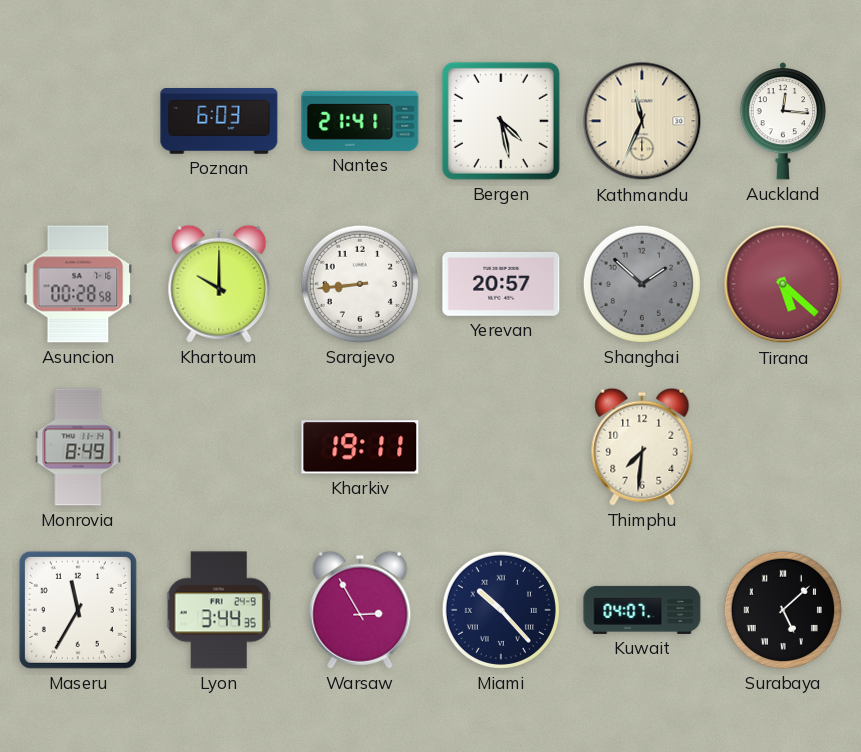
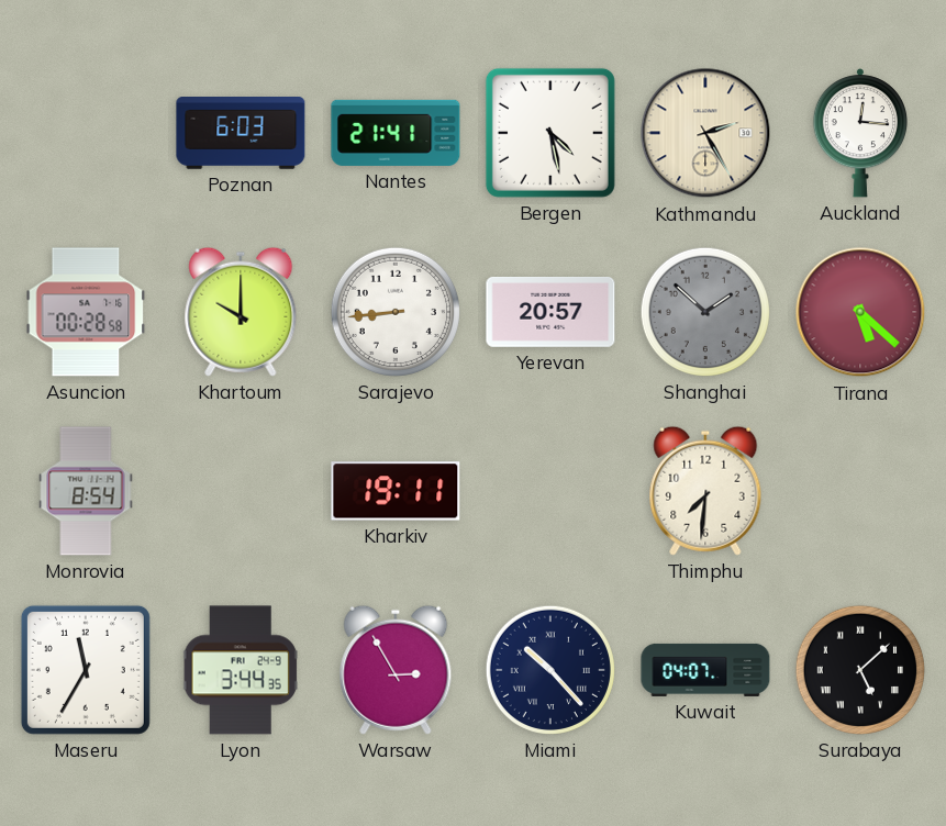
Kathmandu: 11:34 -> 2:25 (705, 133)
Monrovia: 8:49 -> 8:54 (86, 491)
